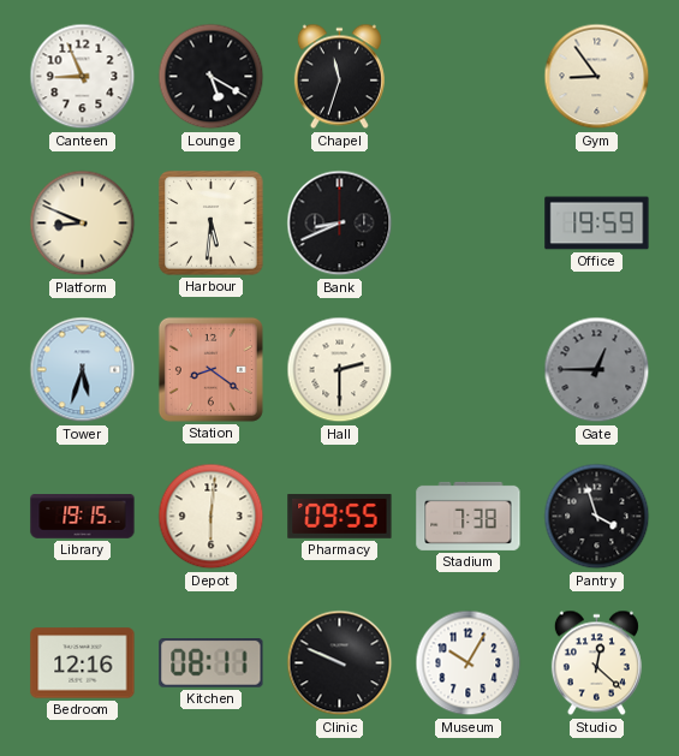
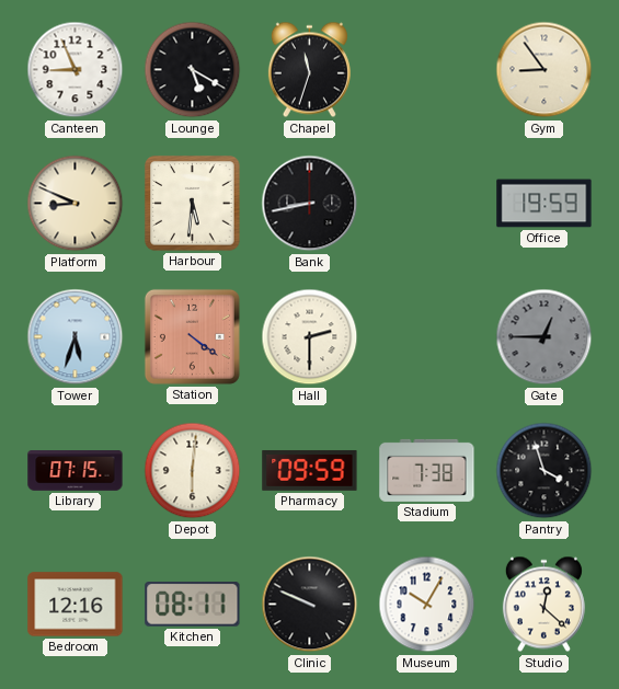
Bank: 8:41 -> 8:43 (310, 204)
Station: 8:21 -> 4:21 (192, 336)
Library: 19:15 -> 07:15 (76, 471)
Pharmacy: 09:55 -> 09:59 (310, 470)
